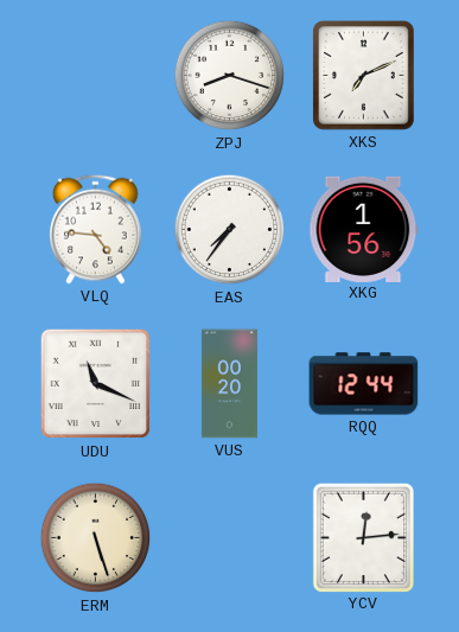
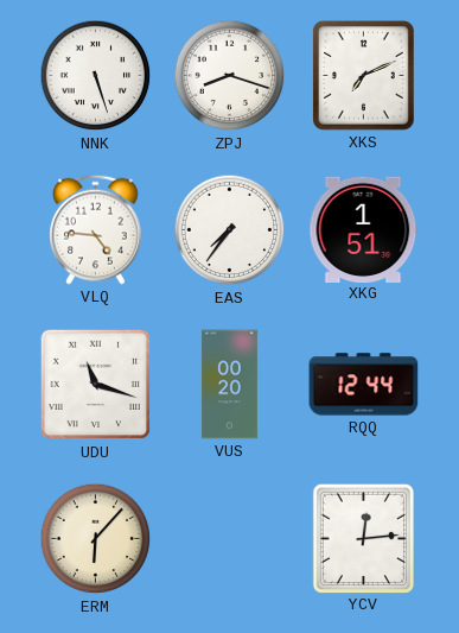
NNK: none -> 5:27 (96, 76)
XKG: 1:56 -> 1:51 (364, 229)
UDU: 11:19 -> 11:18 (96, 385)
ERM: 5:27 -> 6:07 (96, 539)
